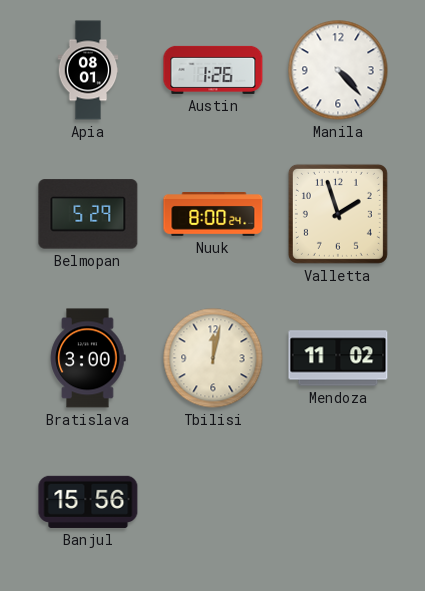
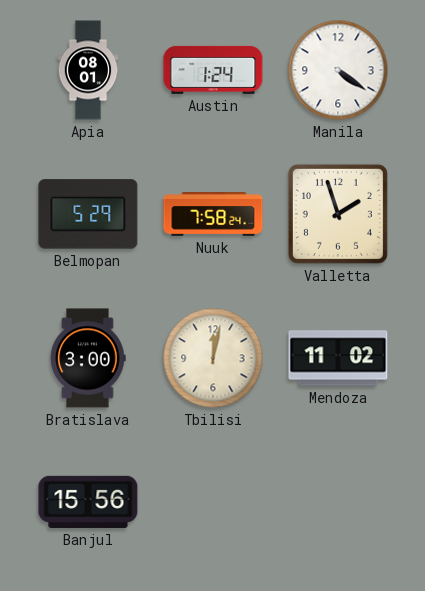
Austin: 1:26 -> 1:24 (213, 70)
Manila: 4:23 -> 4:21 (338, 70)
Nuuk: 8:00 -> 7:58 (213, 214)
